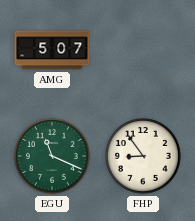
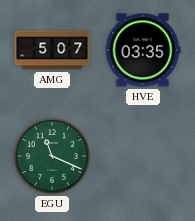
HVE: none -> 03:35 (143, 50)
FHP: 8:54 -> none (143, 156)
